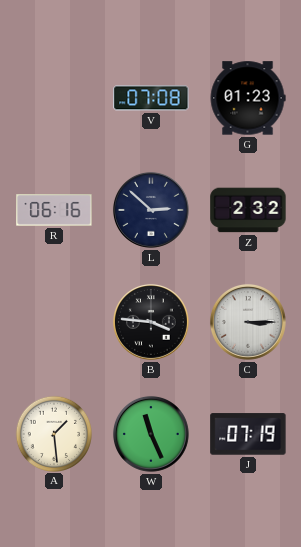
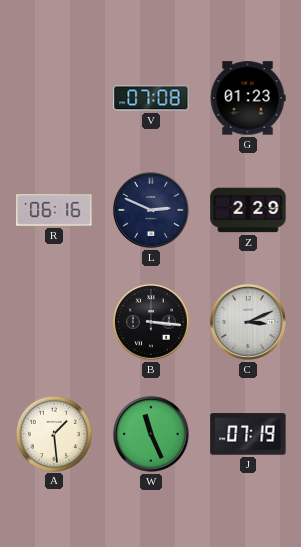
L: 2:52 -> 2:49 (151, 210)
Z: 2:32 -> 2:29 (248, 210)
B: 3:46 -> 3:16 (151, 322)
C: 3:15 -> 3:11 (248, 322)
